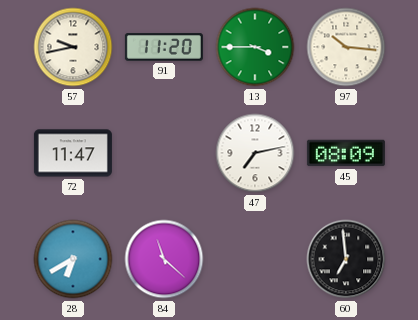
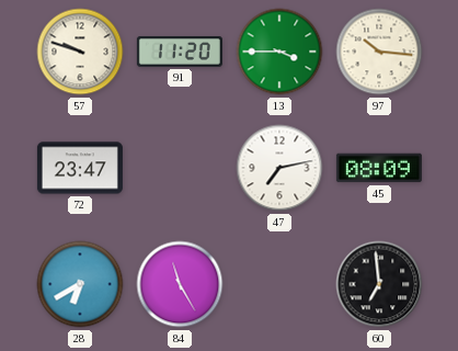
57: 9:43 -> 9:48 (80, 52)
72: 11:47 -> 23:47 (80, 168)
84: 11:22 -> 11:25 (180, 284)
